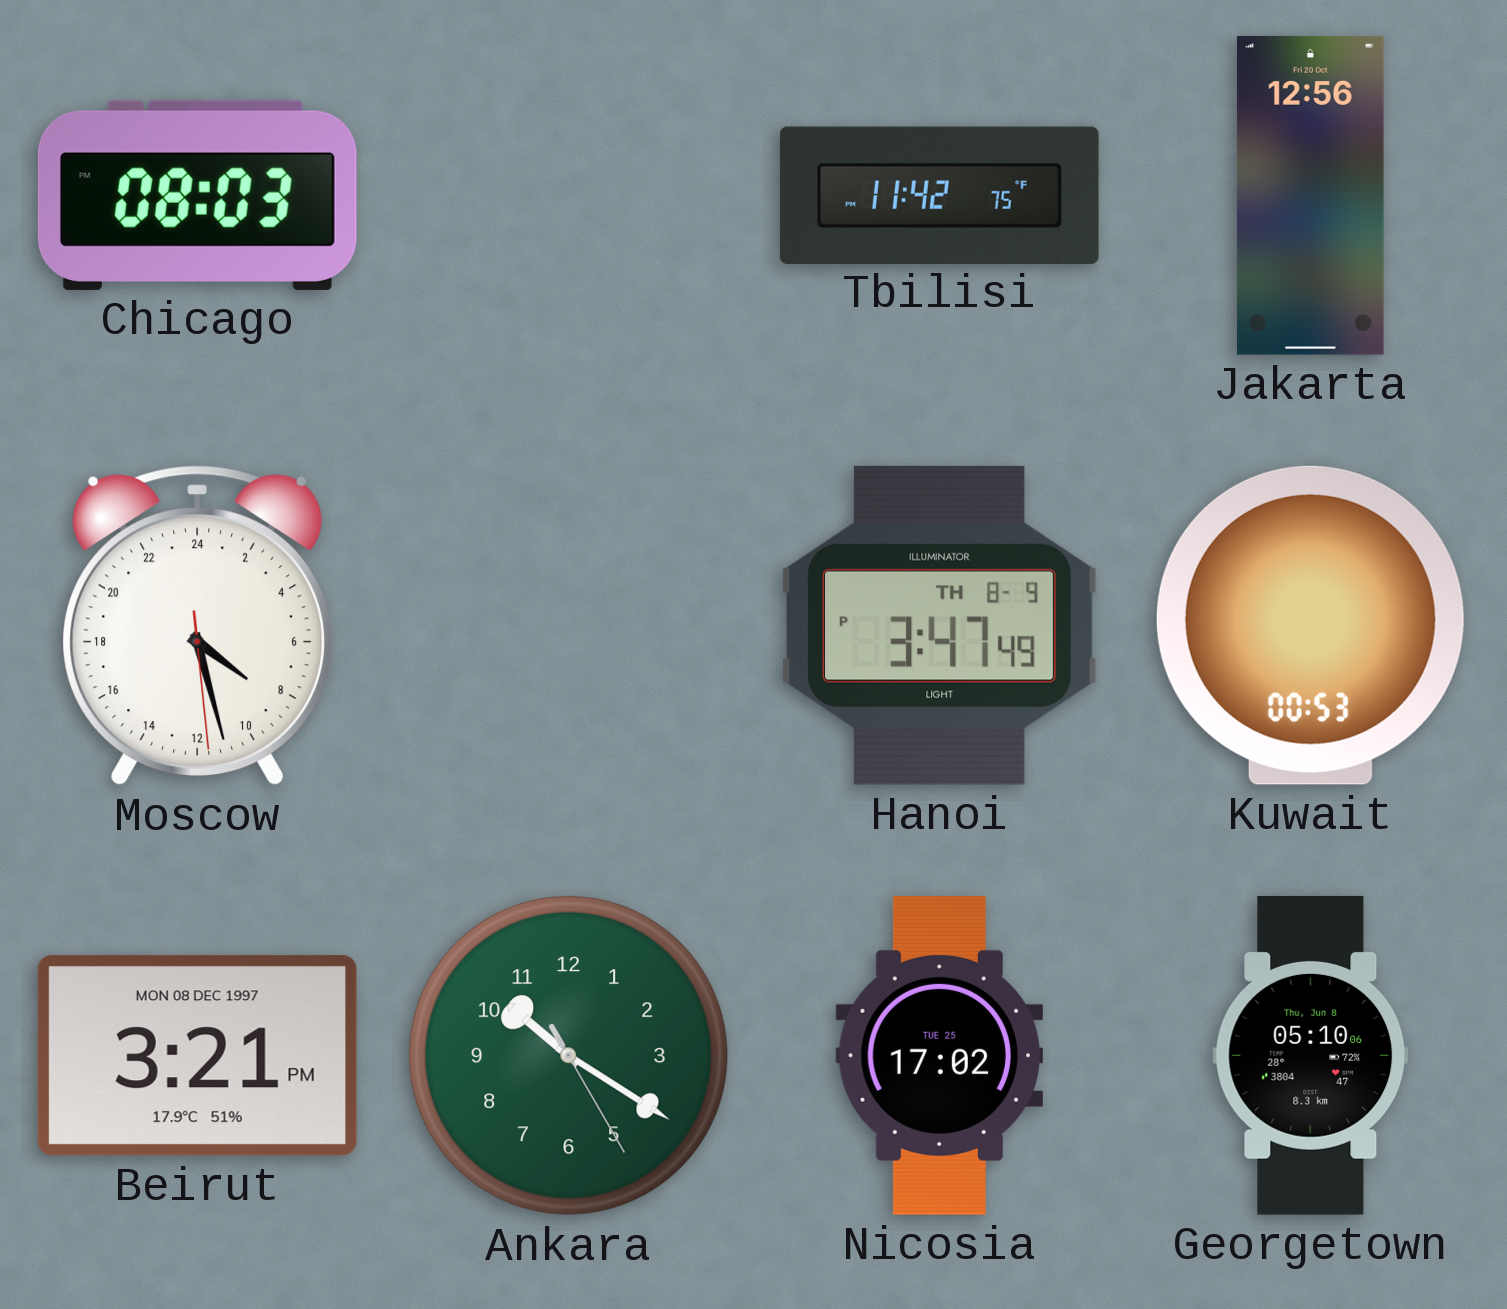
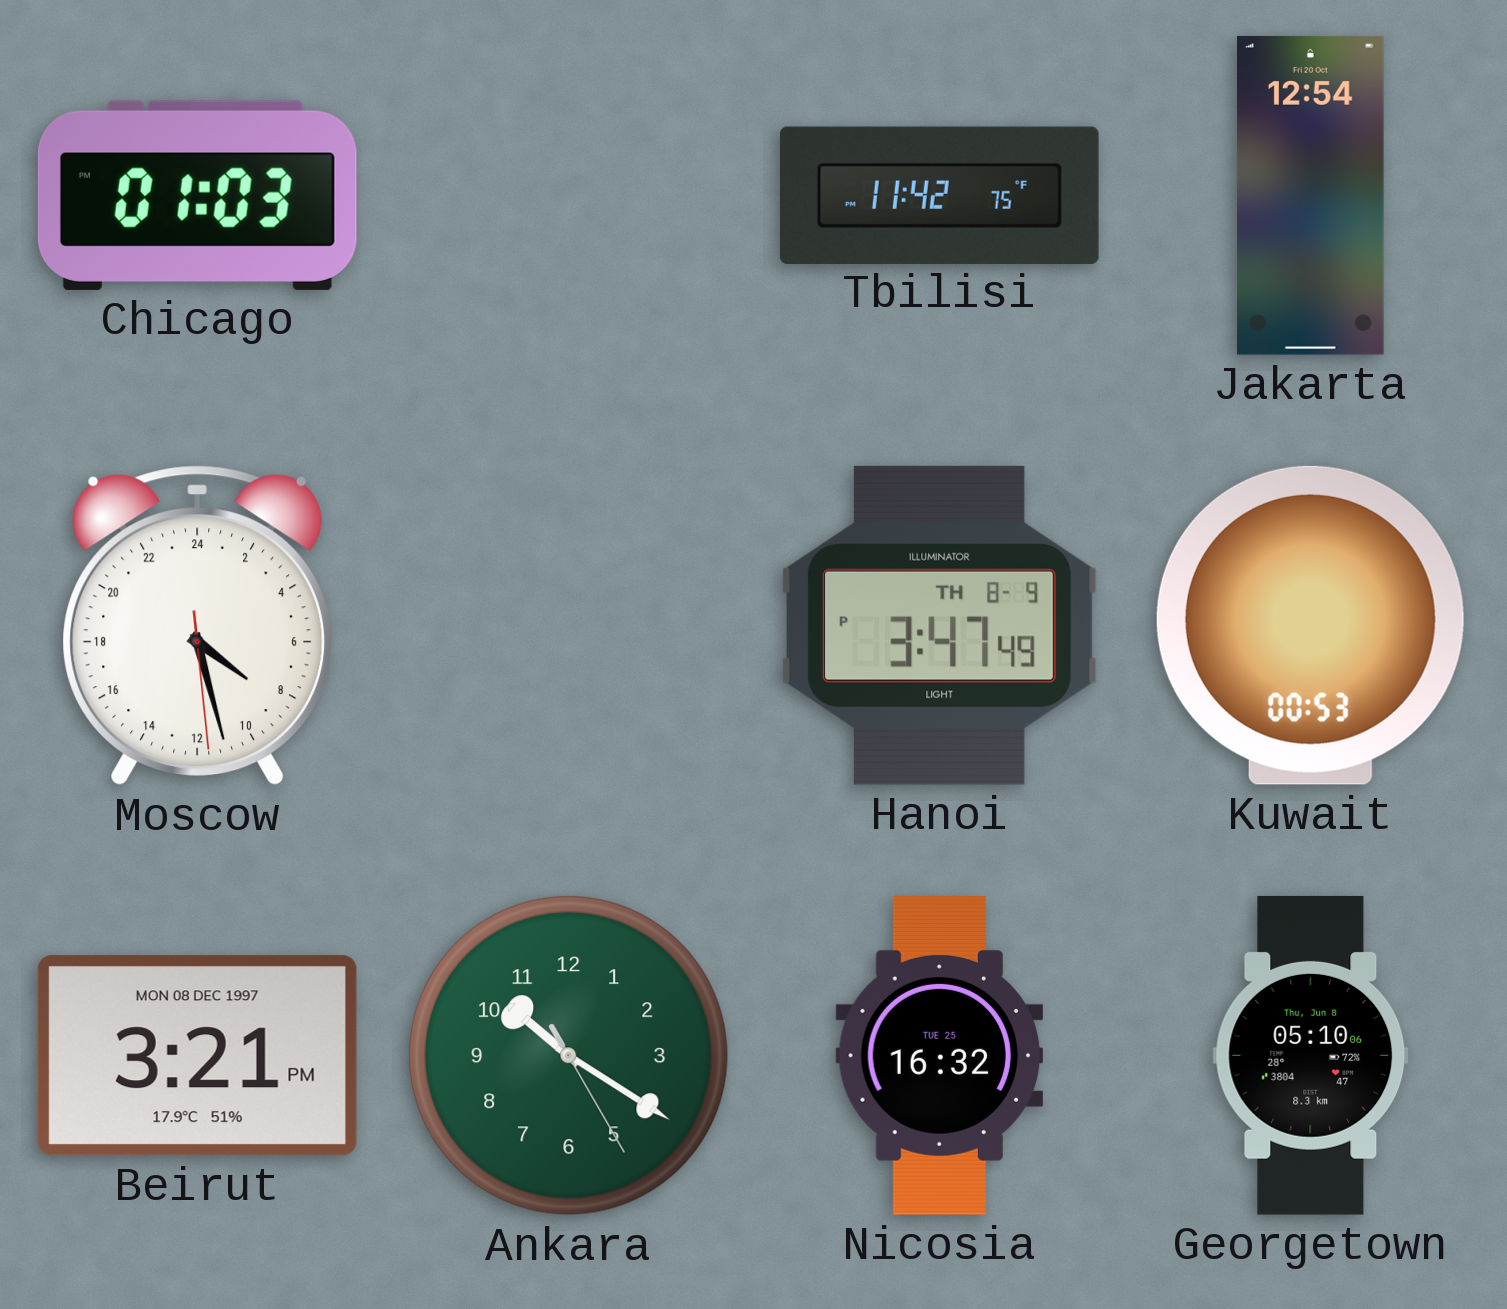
Chicago: 08:03 -> 01:03 (197, 195)
Jakarta: 12:56 -> 12:54 (1310, 195)
Nicosia: 17:02 -> 16:32 (939, 1055)
